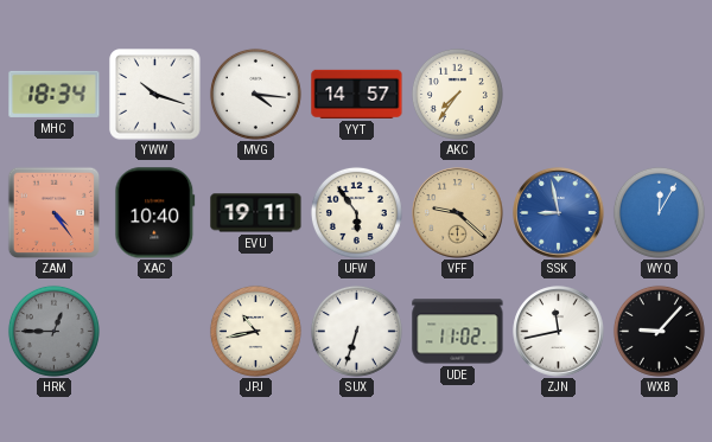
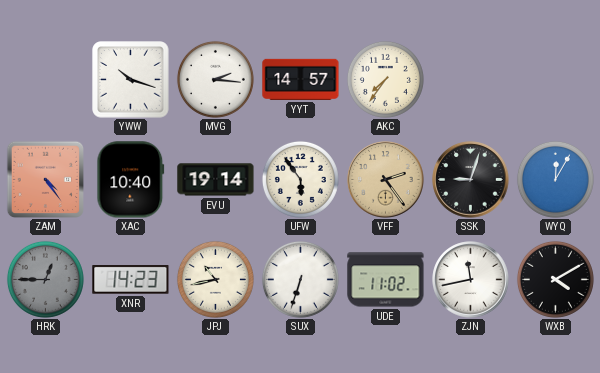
MHC: 18:34 -> none (55, 94)
MVG: 4:16 -> 2:16 (215, 79)
EVU: 19:11 -> 19:14 (216, 180)
VFF: 9:22 -> 2:24 (386, 180)
SSK: 8:58 -> 9:03 (471, 180)
SSK dial: blue -> black (471, 180)
XNR: none -> 14:23 (131, 280)
WXB: 9:07 -> 4:10 (555, 279)
